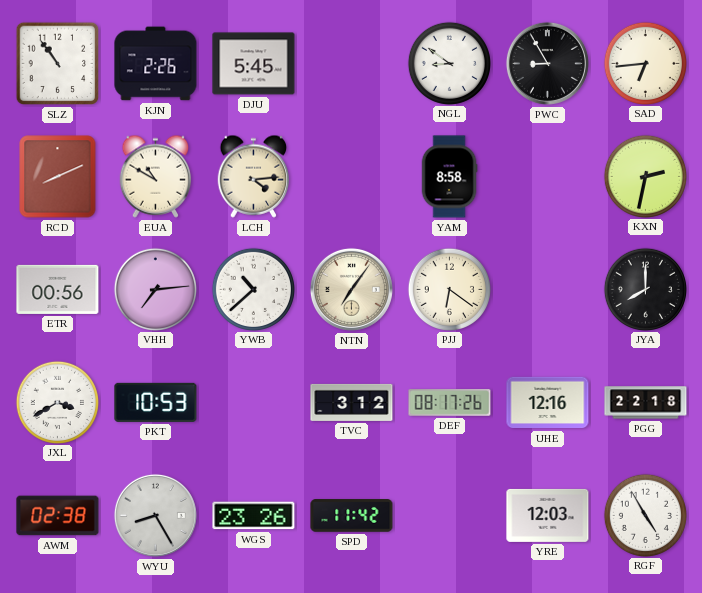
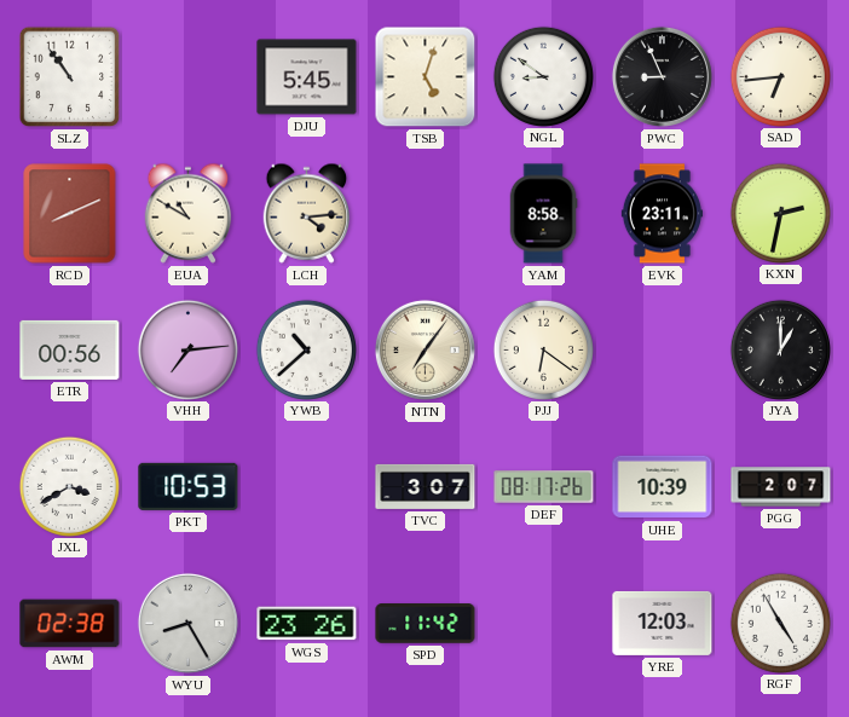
KJN: 2:26 -> none (156, 64)
TSB: none -> 5:03 (426, 77)
PWC: 8:55 -> 8:56 (662, 76)
EVK: none -> 23:11 (662, 214)
JYA: 8:00 -> 1:00 (780, 349)
TVC: 3:12 -> 3:07 (426, 486)
UHE: 12:16 -> 10:39 (663, 487)
PGG: 22:18 -> 2:07 (781, 487)
